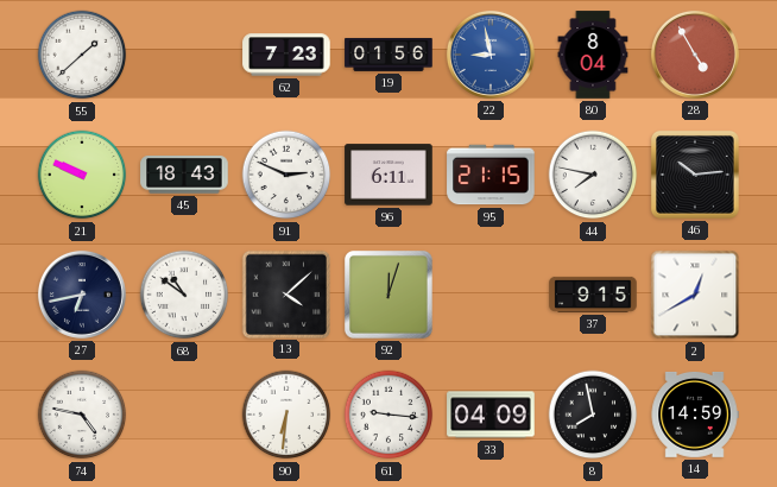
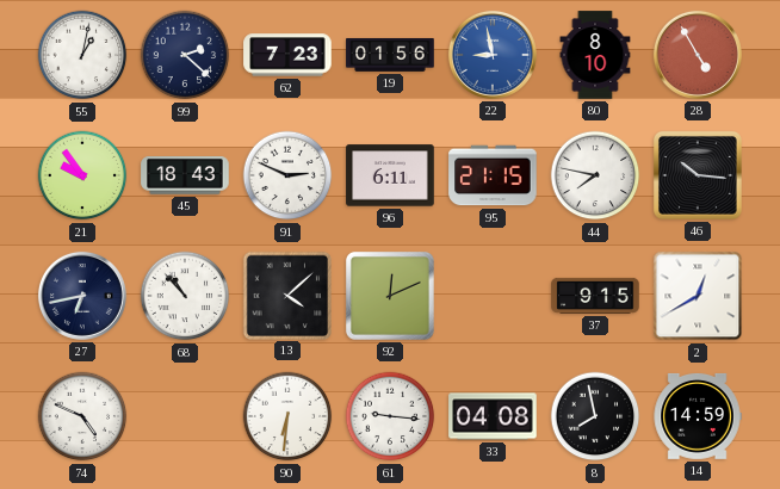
55: 1:38 -> 1:02 (82, 55)
99: none -> 2:22 (185, 55)
80: 8:04 -> 8:10 (595, 55)
21: 9:49 -> 9:54 (82, 175)
46: 10:14 -> 10:16 (698, 175)
68: 10:51 -> 10:53 (185, 296)
92: 12:03 -> 12:11 (390, 296)
74: 4:47 -> 4:49 (82, 416)
33: 04:09 -> 04:08 (493, 416)
